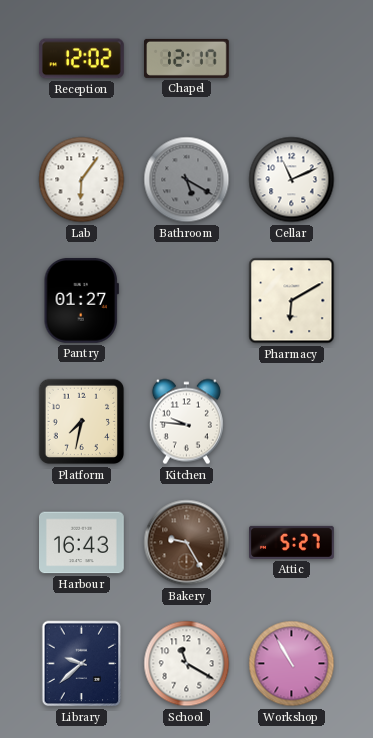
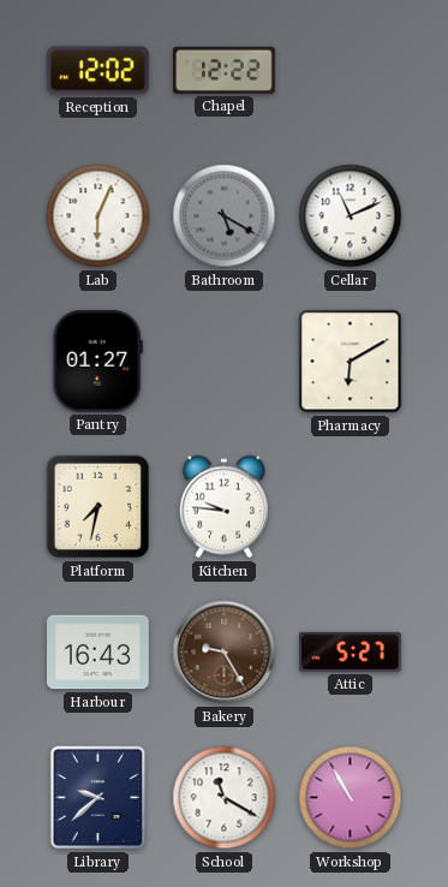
Chapel: 12:17 -> 12:22 (225, 70)
Lab: 6:06 -> 6:04 (98, 216)
